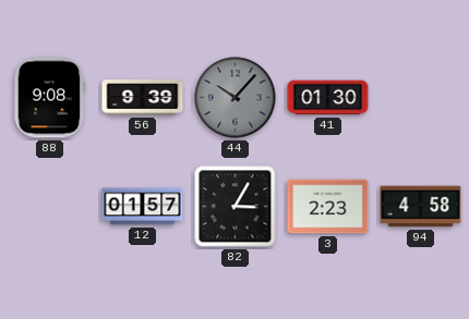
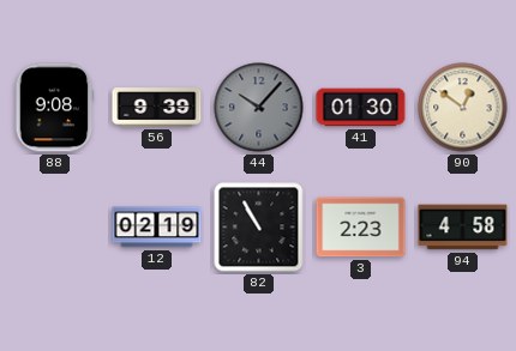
90: none -> 12:51 (463, 108)
12: 01:57 -> 02:19 (157, 228)
82: 3:05 -> 10:55 (259, 228)
